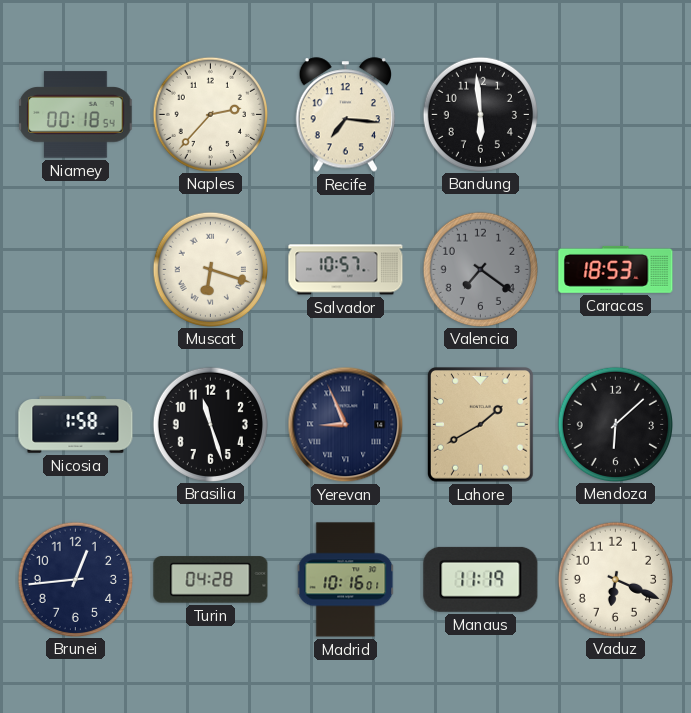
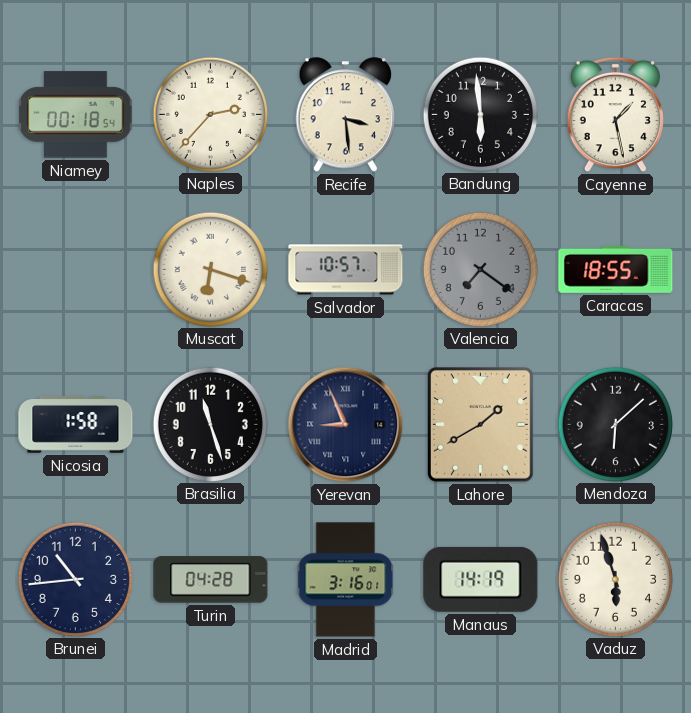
Recife: 7:16 -> 3:29 (345, 115)
Cayenne: none -> 1:28 (615, 115)
Caracas: 18:53 -> 18:55 (616, 269)
Brunei: 12:44 -> 10:44 (75, 579)
Madrid: 10:16 -> 3:16 (346, 580)
Manaus: 11:19 -> 14:19 (481, 579)
Vaduz: 6:19 -> 5:57 (615, 579)
